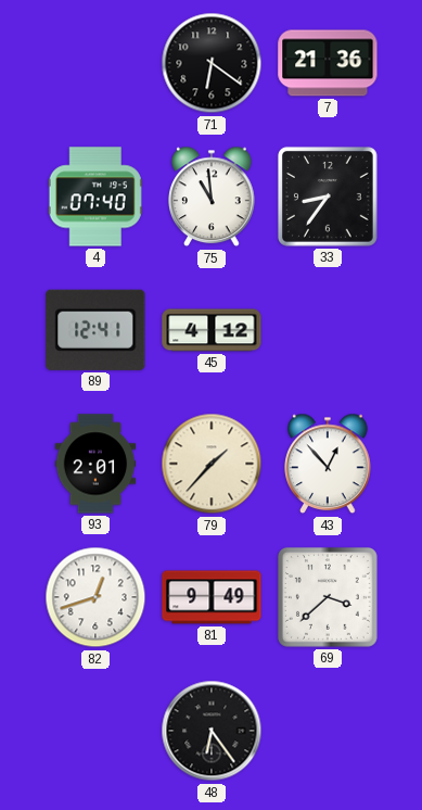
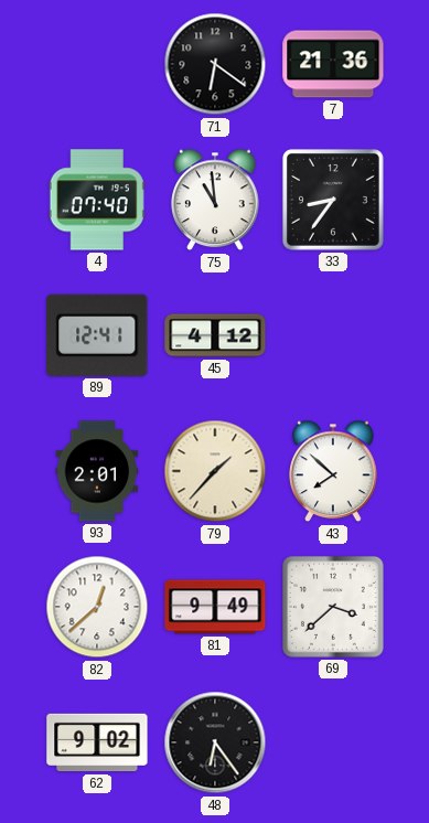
43: 12:53 -> 7:52 (333, 471)
82: 12:42 -> 12:38 (97, 607)
62: none -> 9:02 (97, 742)
